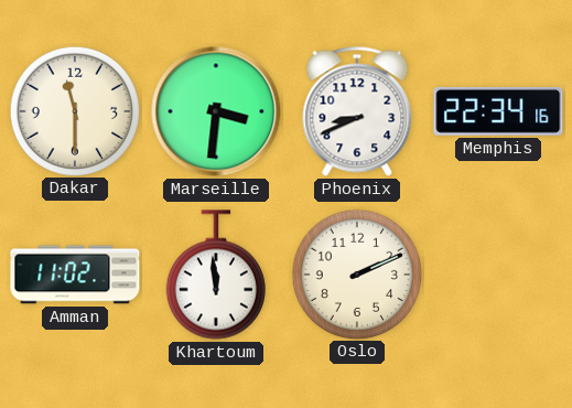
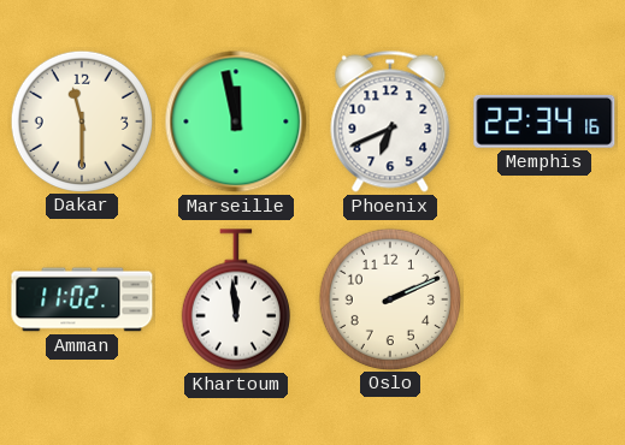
Marseille: 3:31 -> 11:58 (236, 121)
Phoenix: 8:41 -> 6:41 (390, 121)
